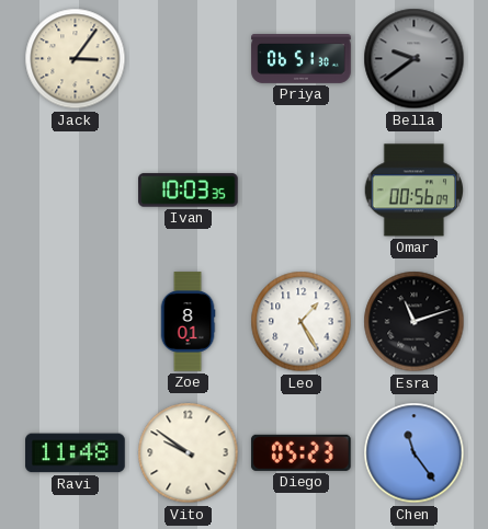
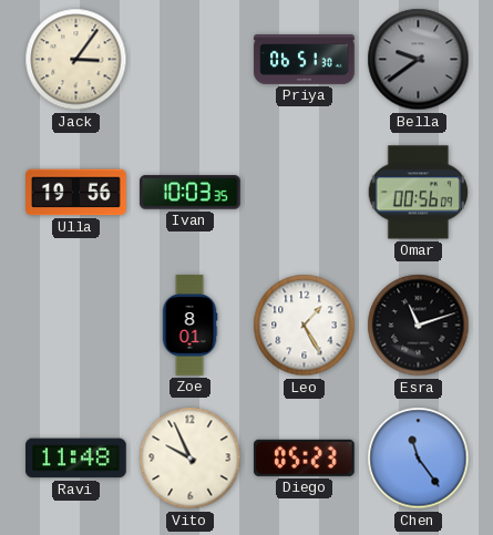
Ulla: none -> 19:56 (76, 193)
Vito: 9:51 -> 9:56 (191, 459)
